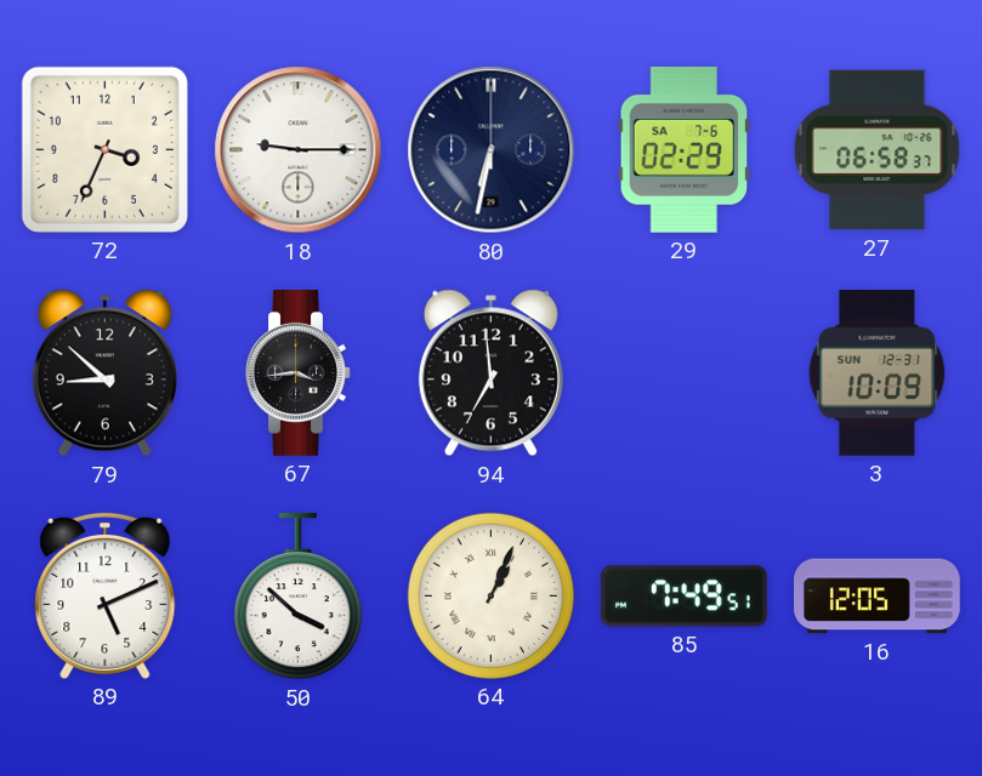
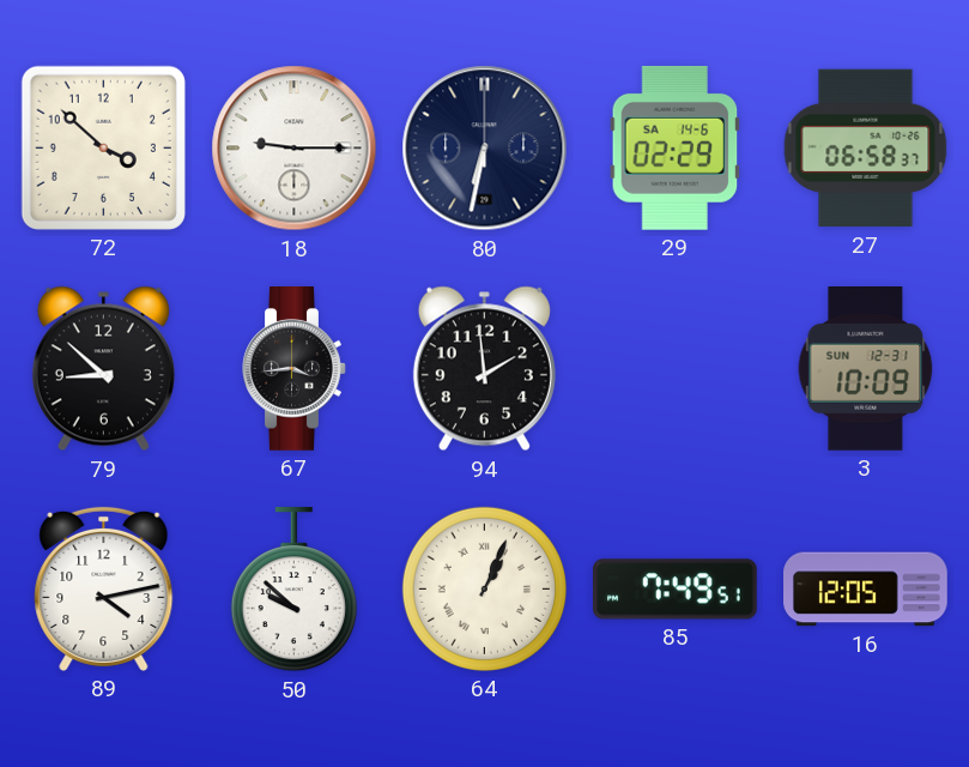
72: 3:34 -> 3:52 (103, 147)
29 date: SA 7-6 -> SA 14-6 (676, 147)
94: 6:59 -> 1:59 (484, 369)
89: 5:11 -> 4:13 (104, 588)
50: 3:52 -> 9:52 (293, 591)
